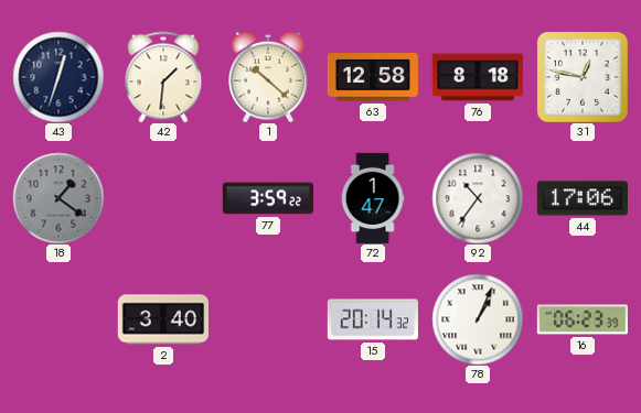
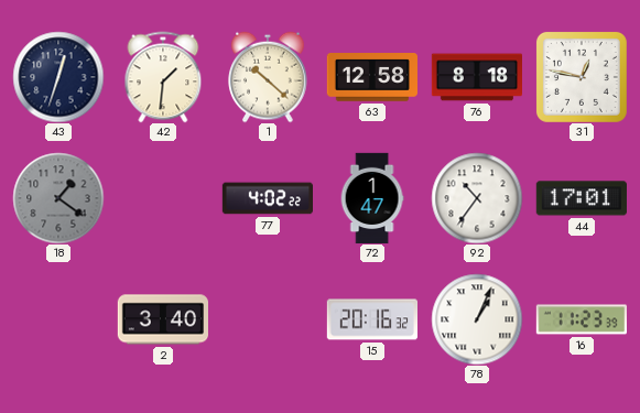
77: 3:59 -> 4:02 (267, 198)
44: 17:06 -> 17:01 (582, 198)
15: 20:14 -> 20:16 (371, 319)
16: 06:23 -> 11:23 (581, 319)
